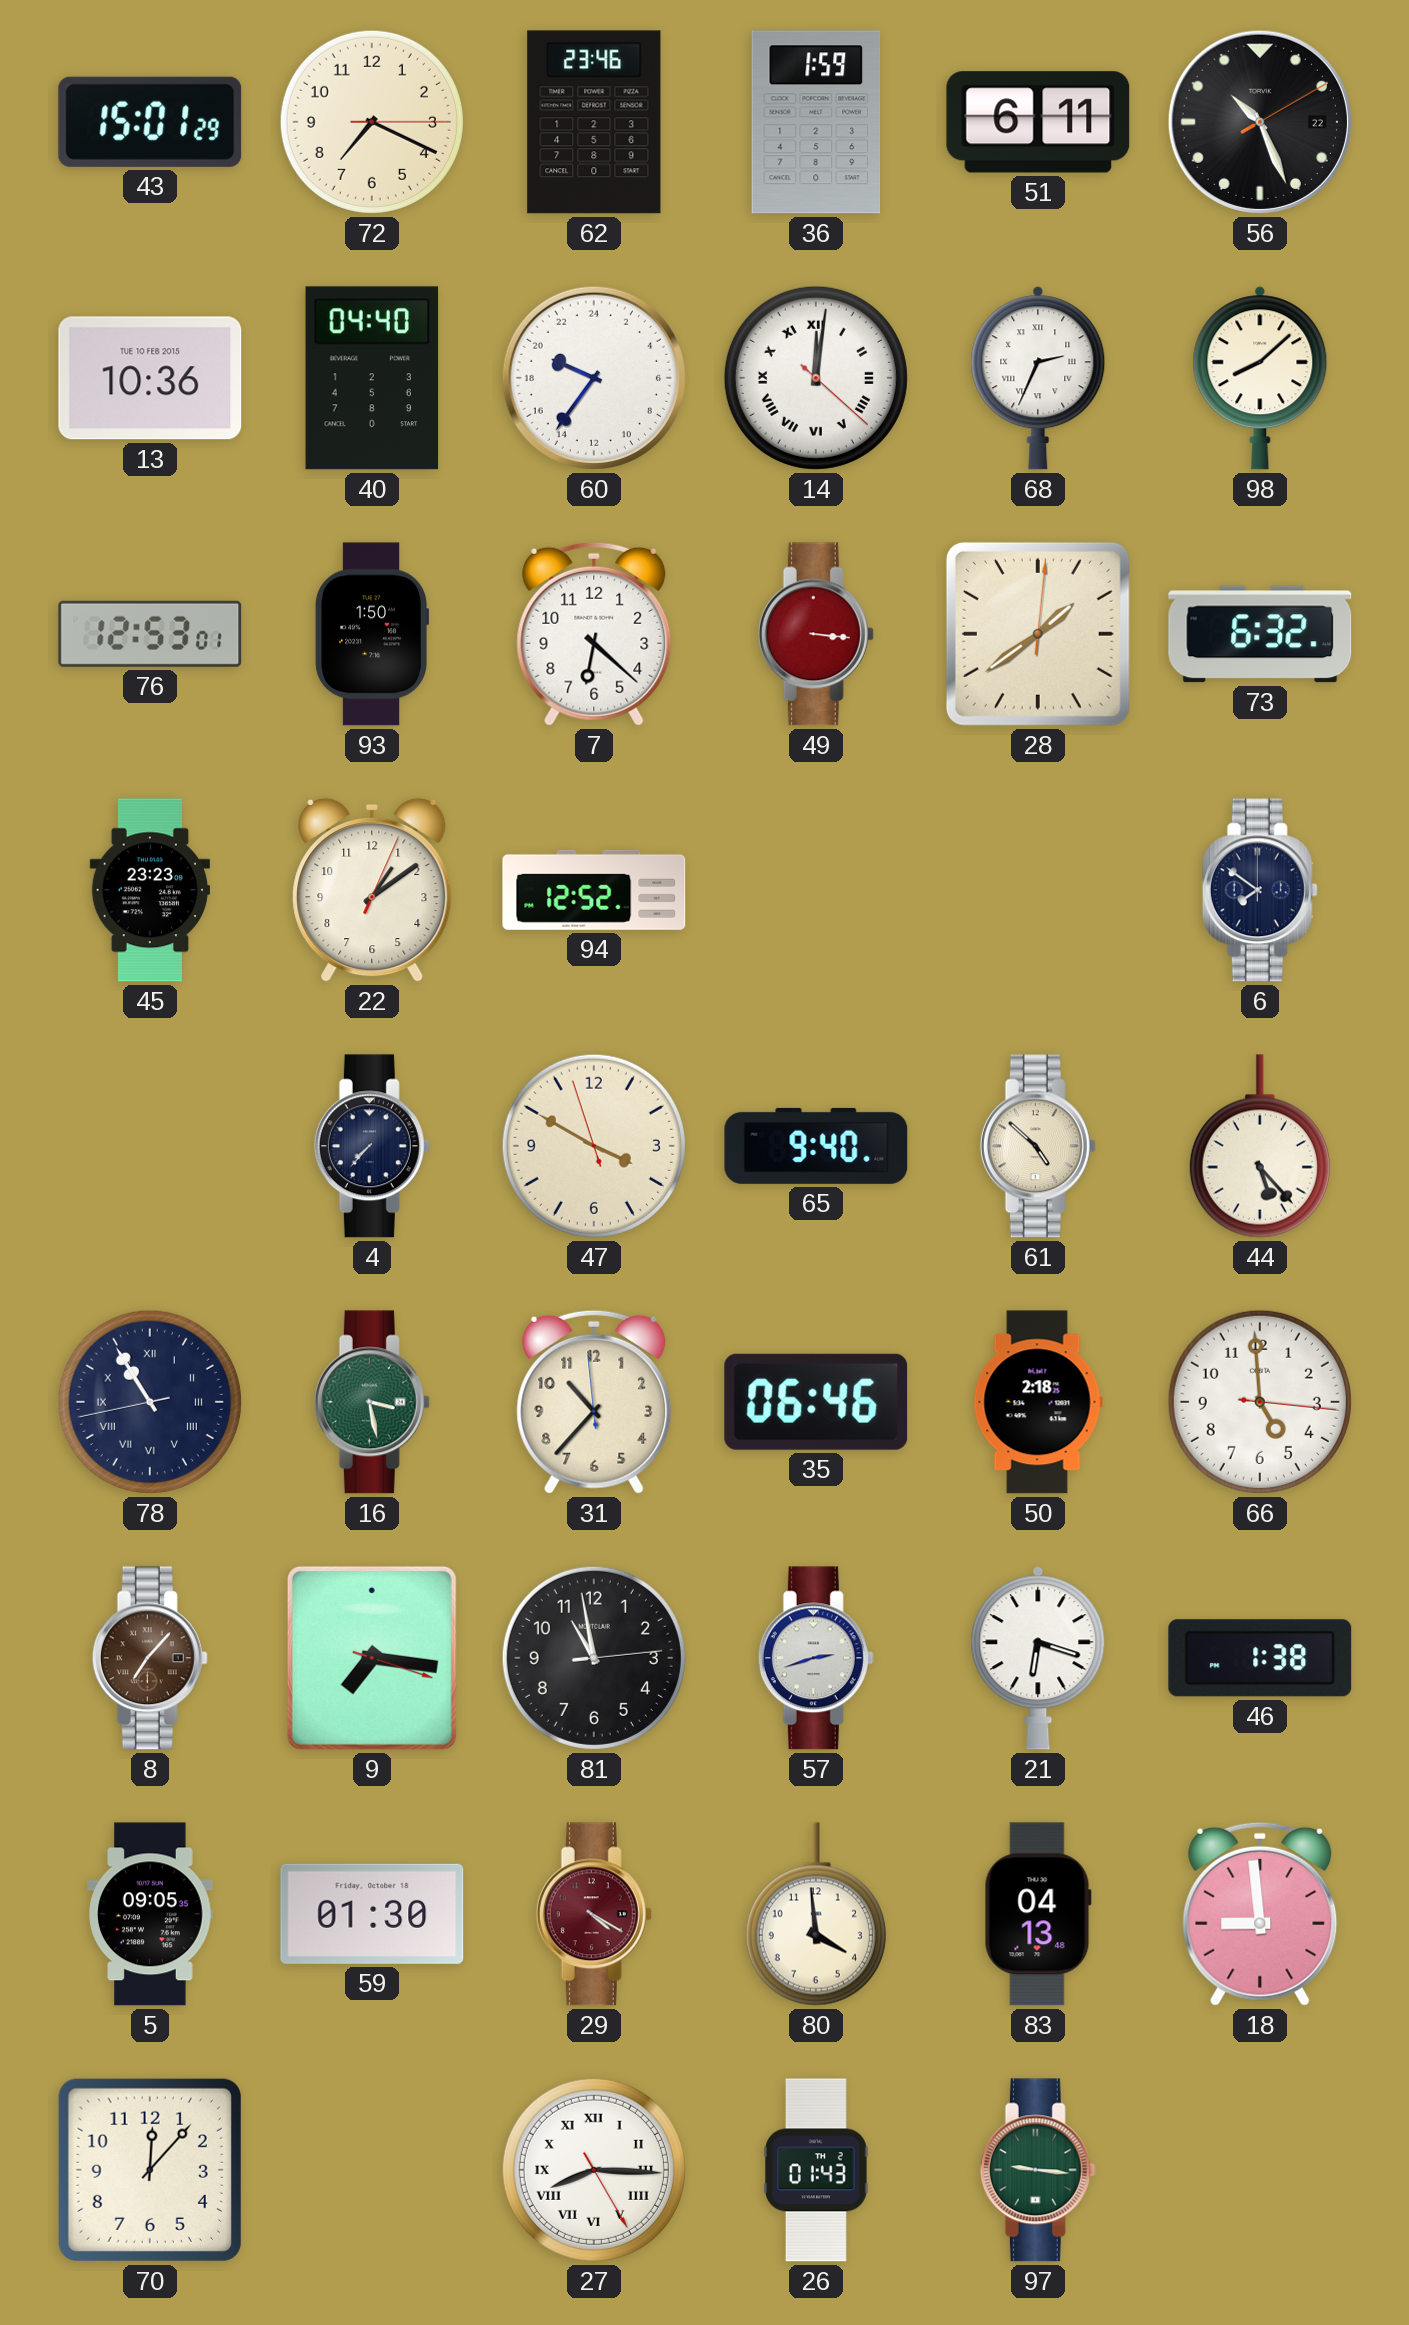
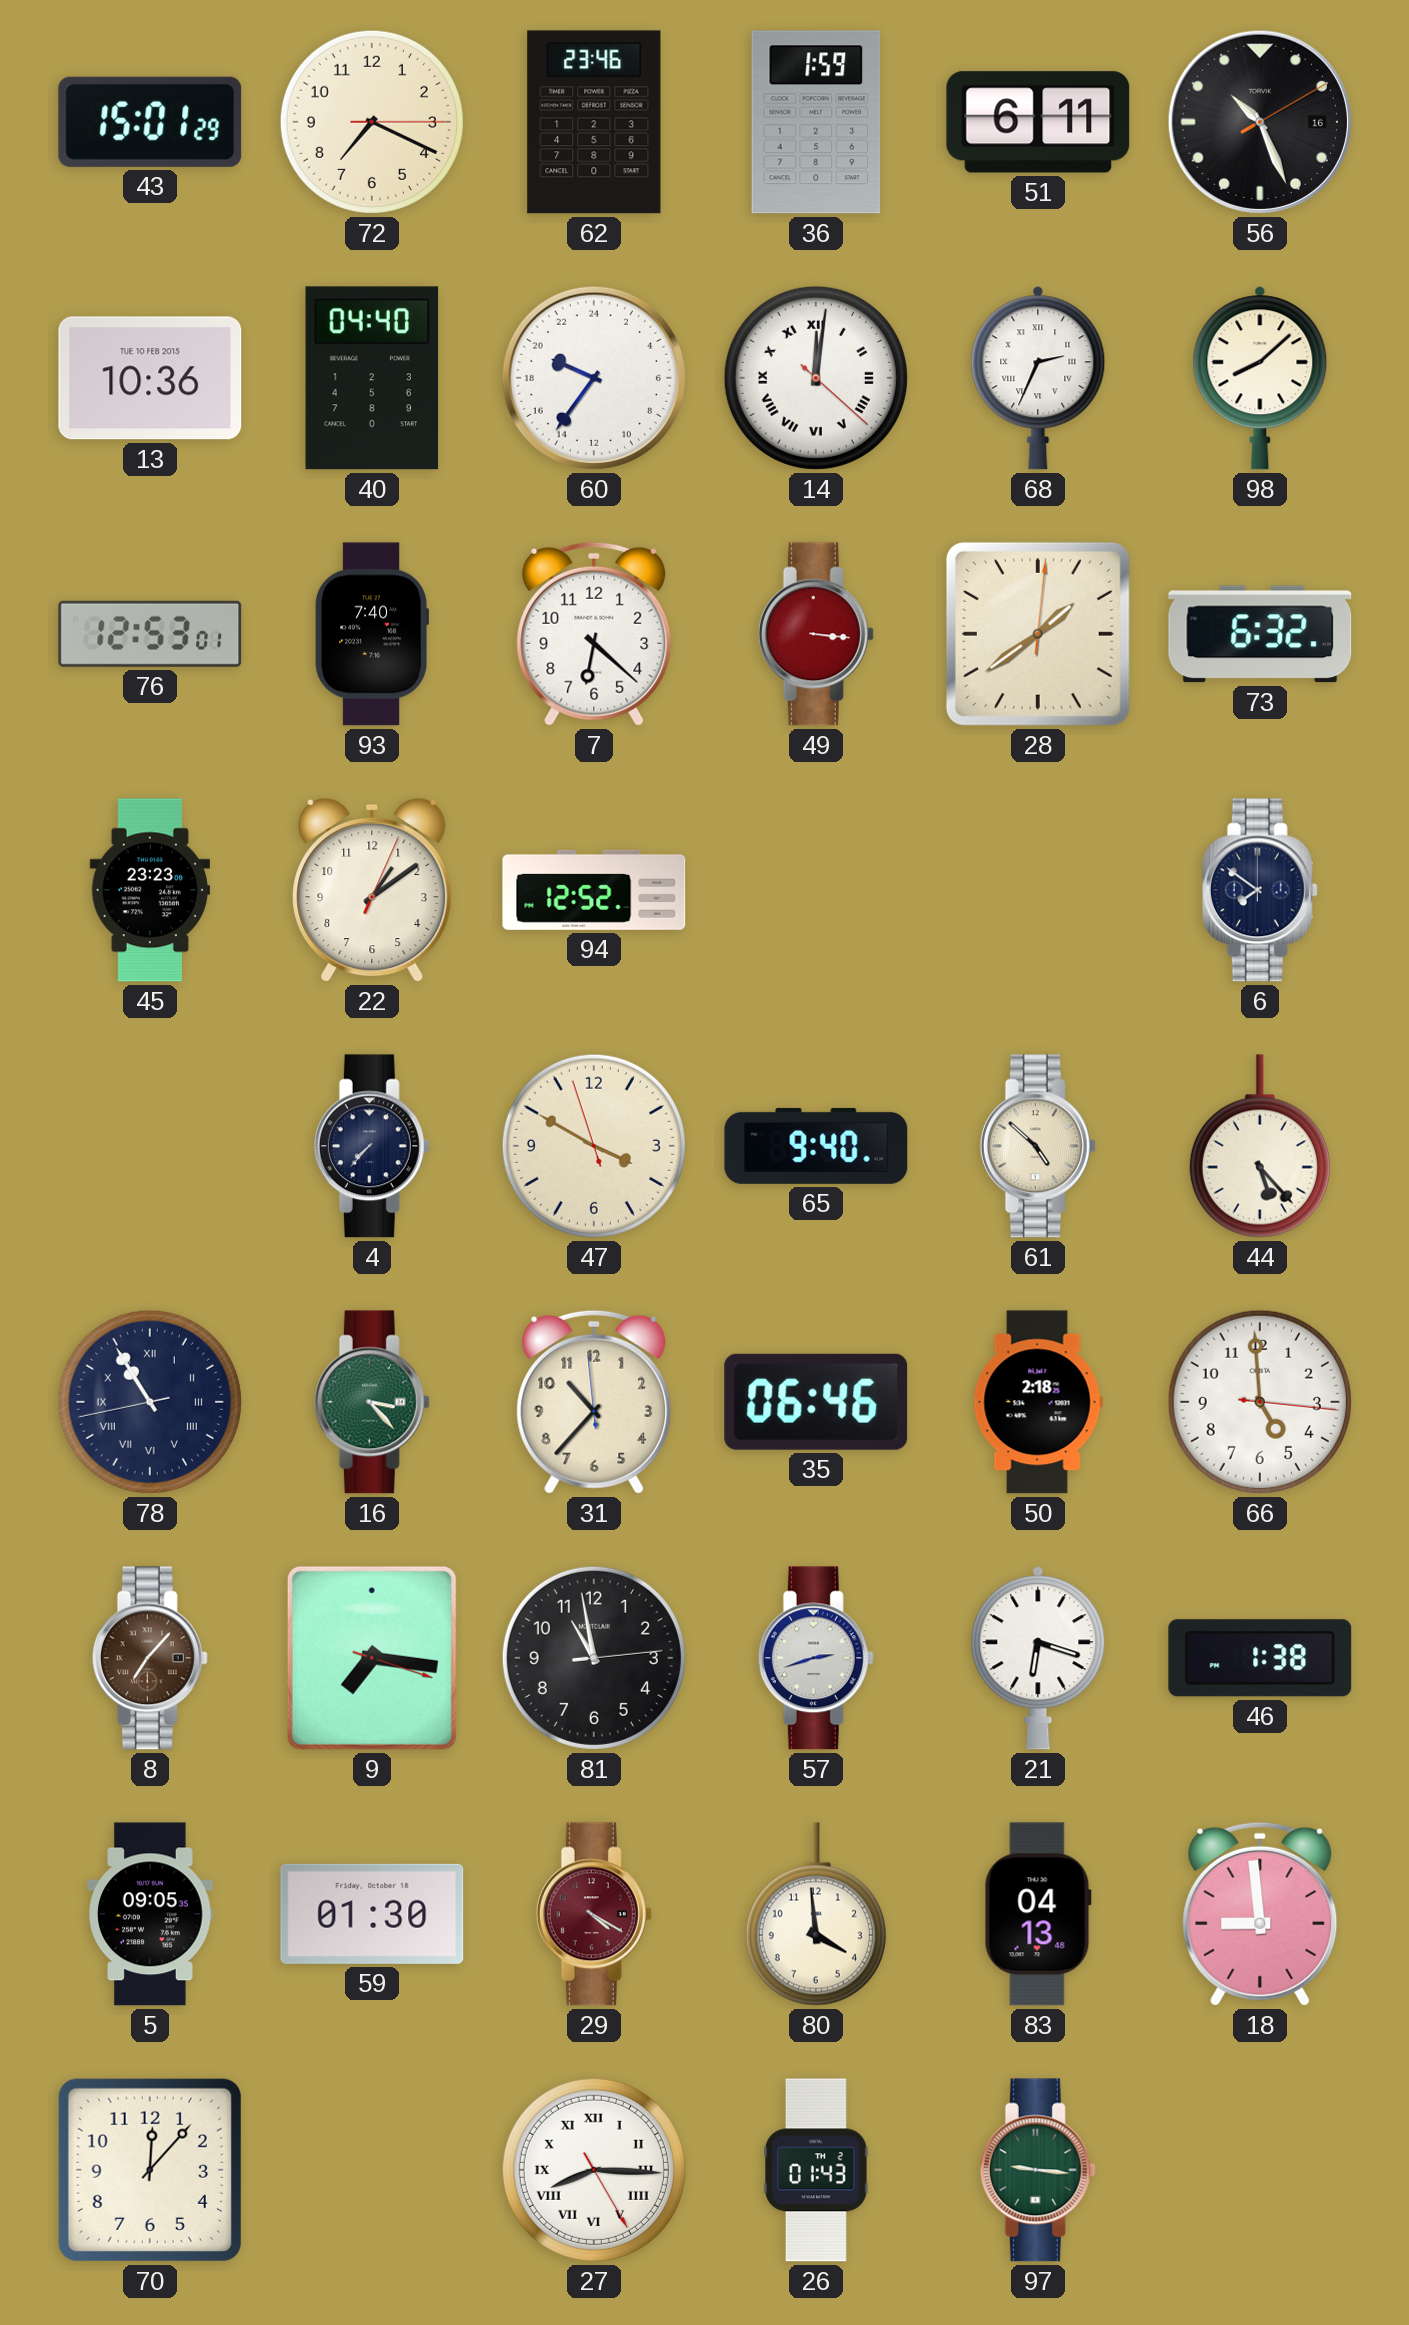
56 date: 22 -> 16 (1260, 122)
93: 1:50 -> 7:40 (371, 634)
16: 3:28 -> 3:23 (372, 1402)
